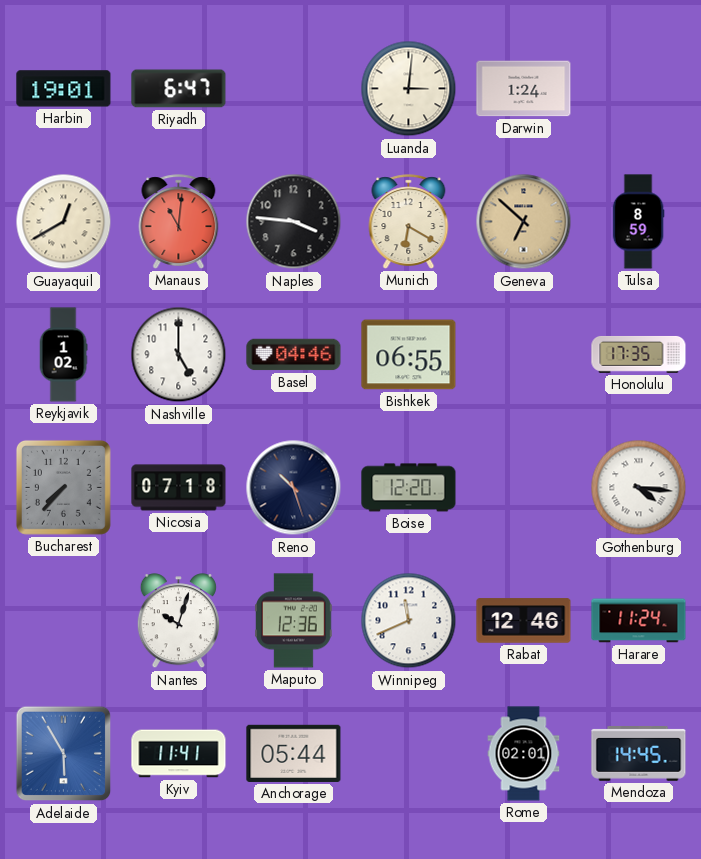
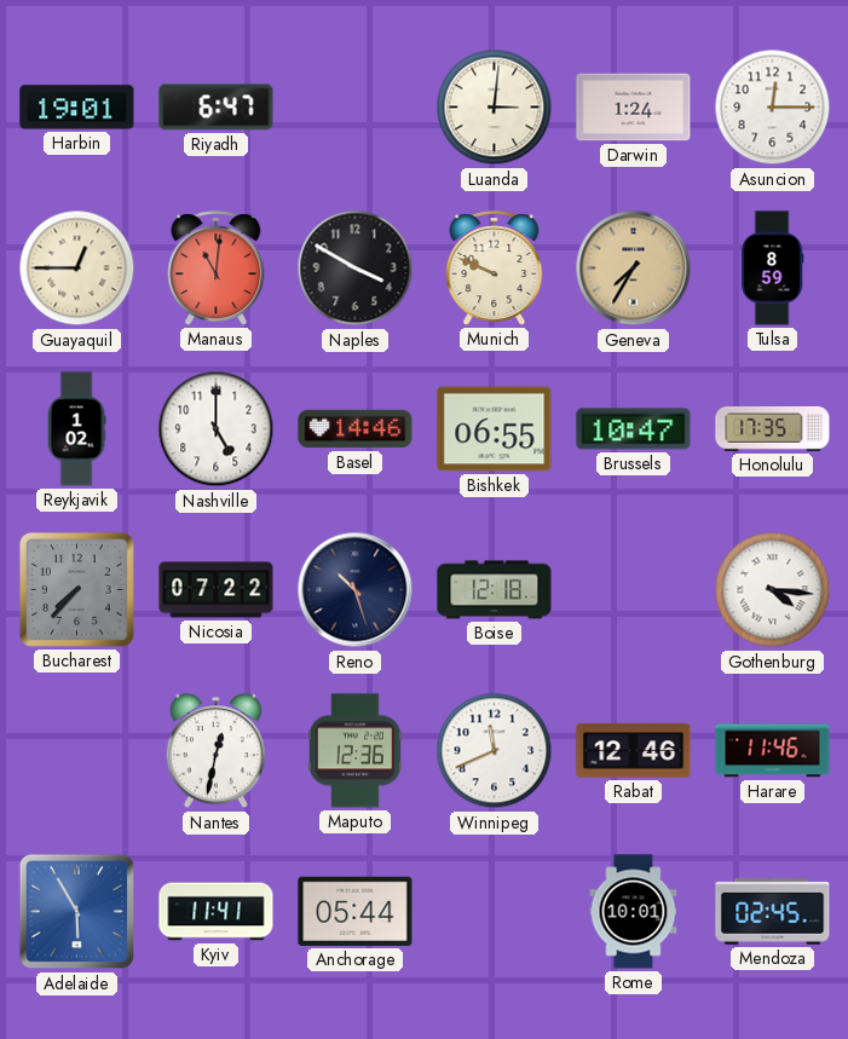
Asuncion: none -> 12:15 (773, 108)
Guayaquil: 12:40 -> 12:45 (77, 269)
Naples: 3:46 -> 3:50 (356, 269)
Munich: 6:20 -> 9:49 (495, 269)
Geneva: 6:52 -> 7:35 (634, 269)
Basel: 04:46 -> 14:46 (356, 429)
Brussels: none -> 10:47 (634, 429)
Nicosia: 07:18 -> 07:22 (217, 590)
Boise: 12:20 -> 12:18 (495, 590)
Nantes: 10:03 -> 12:32 (215, 751)
Harare: 11:24 -> 11:46 (773, 751)
Rome: 02:01 -> 10:01 (634, 912)
Mendoza: 14:45 -> 02:45 (773, 912)
